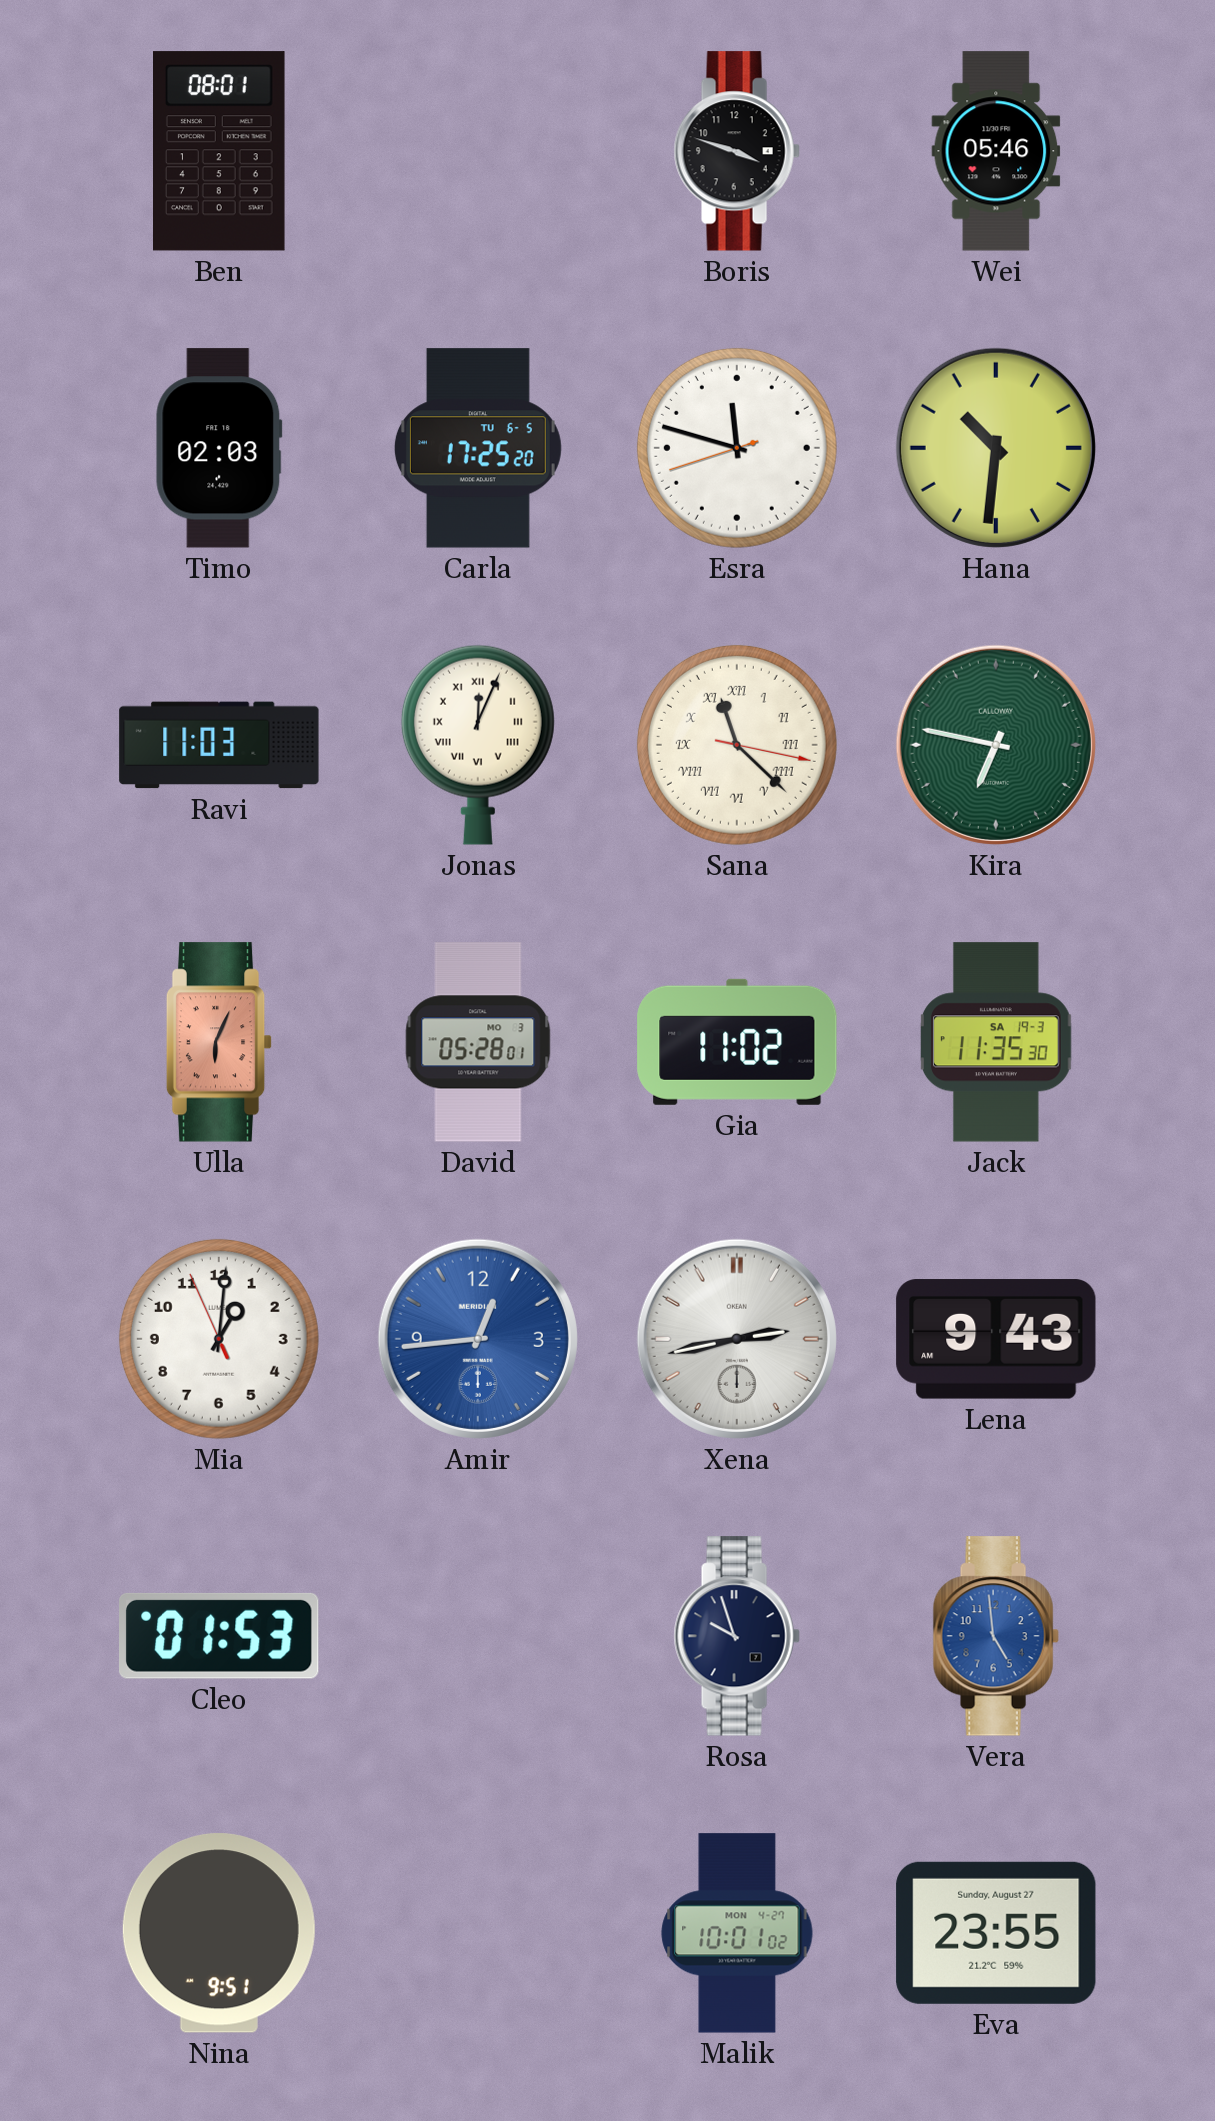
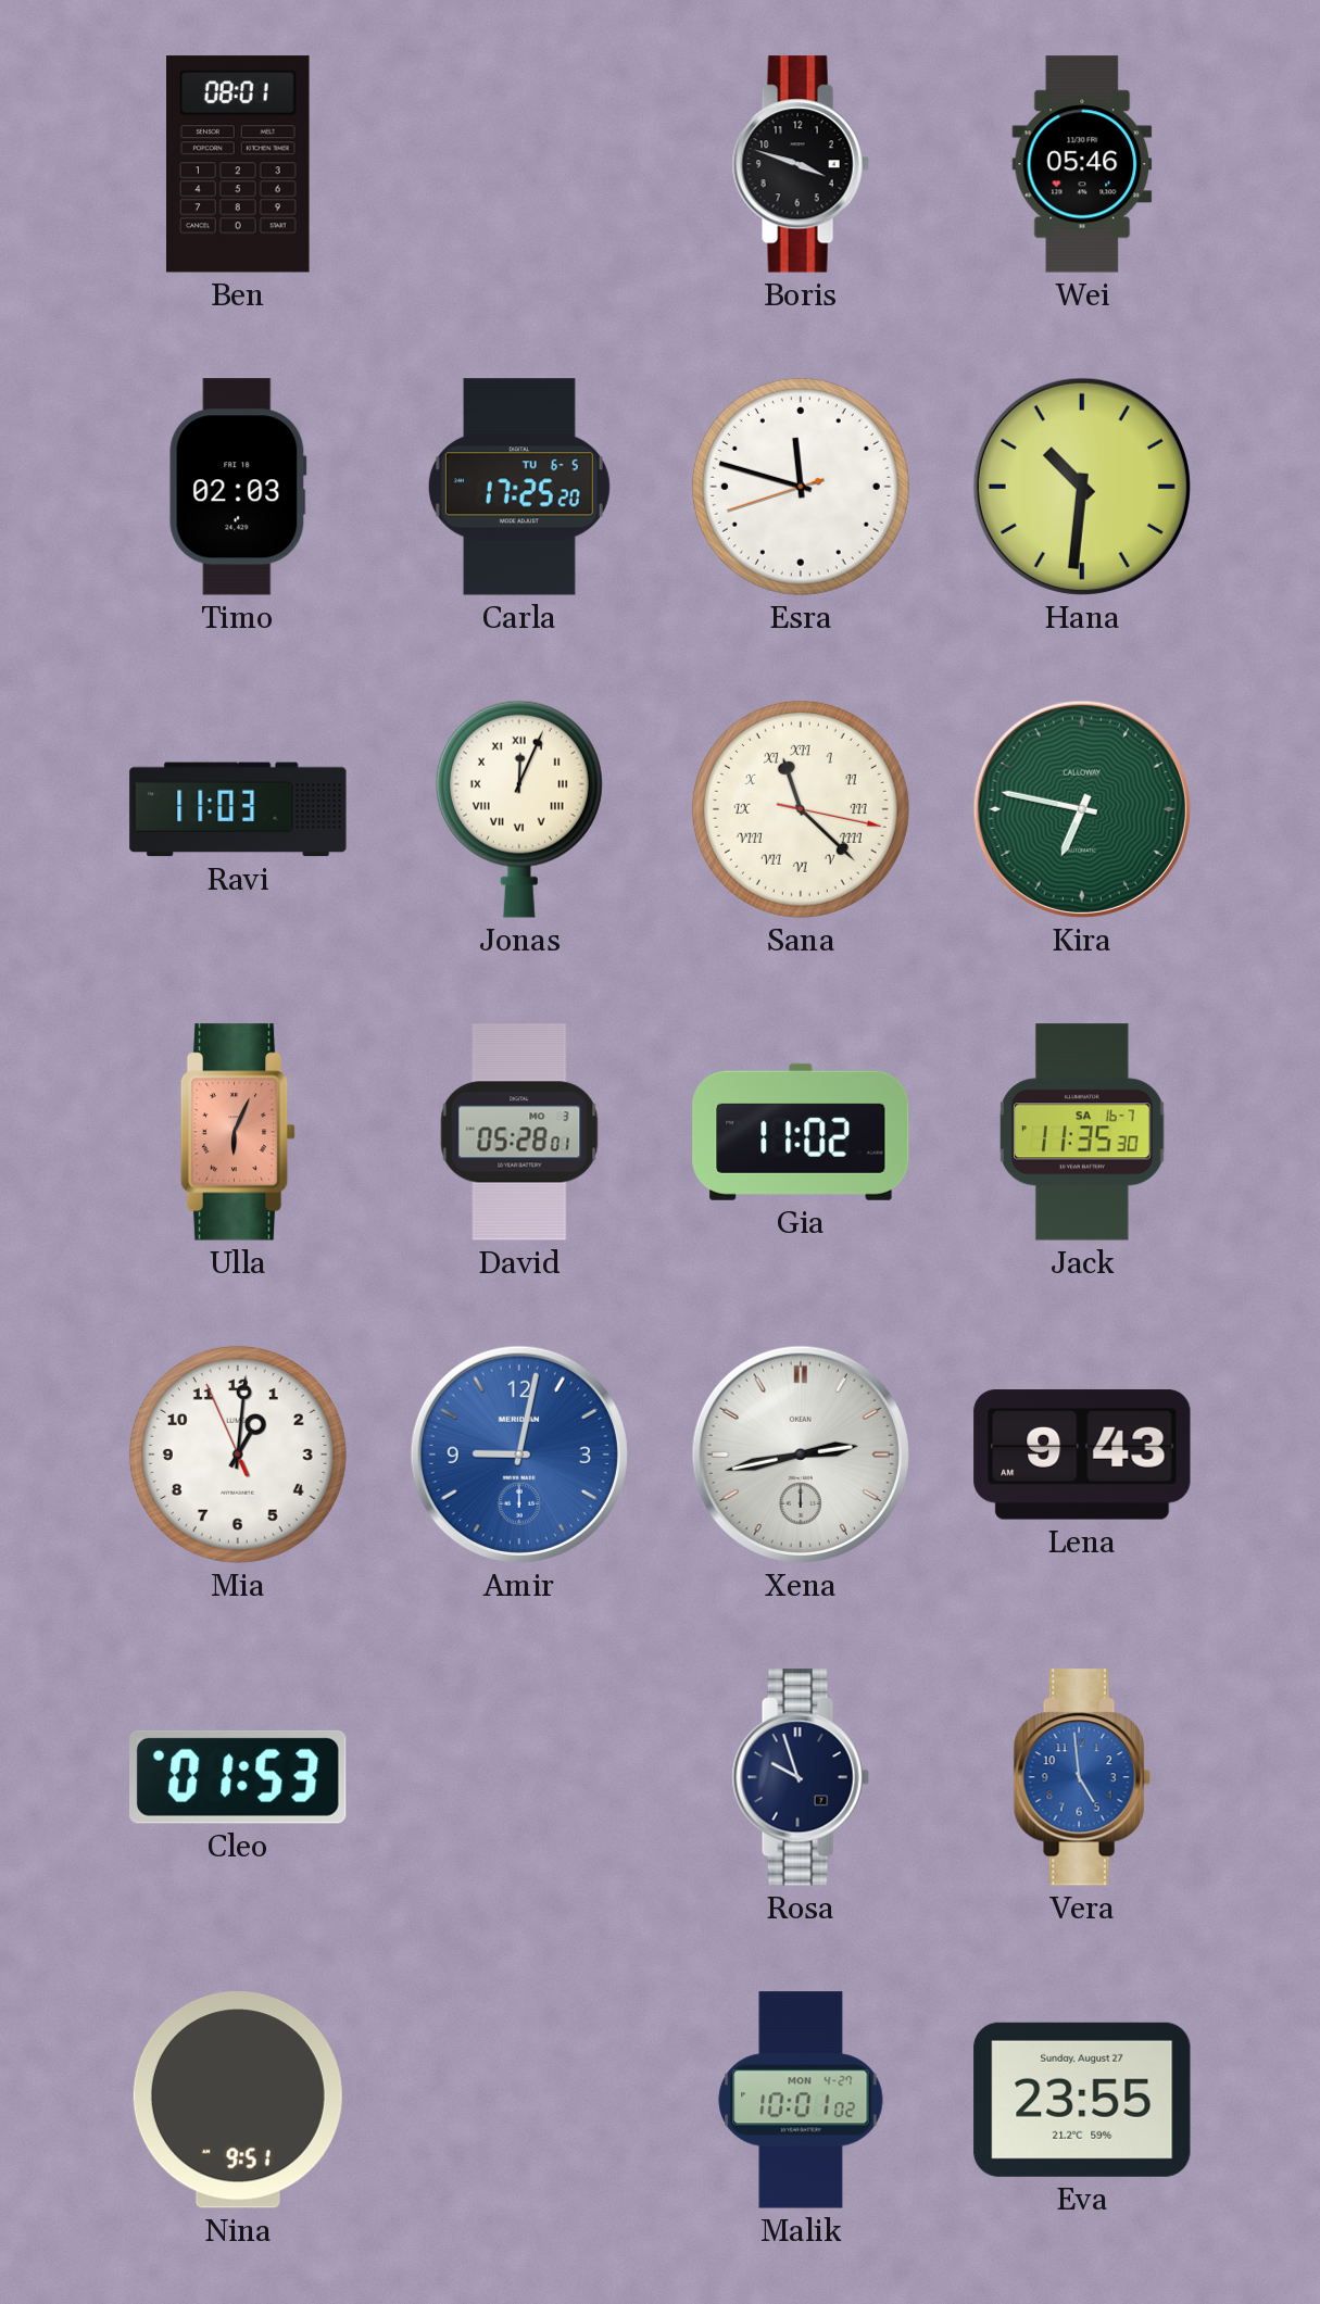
Jack date: SA 19-3 -> SA 16-7 (1083, 1132)
Amir: 12:44 -> 9:02 (519, 1455)
